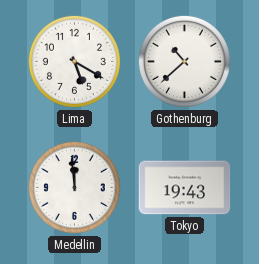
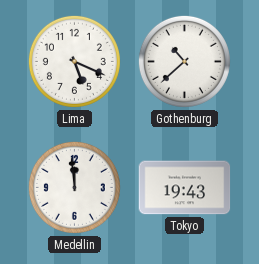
Lima: 5:20 -> 5:19 (74, 61)
